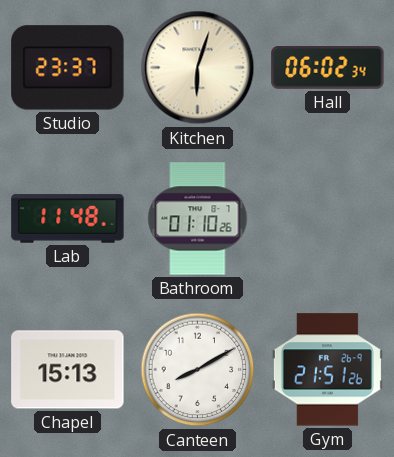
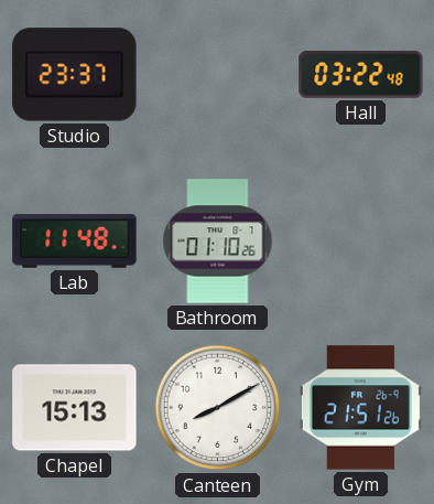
Kitchen: 6:03 -> none (198, 68)
Hall: 06:02 -> 03:22 (361, 75)
